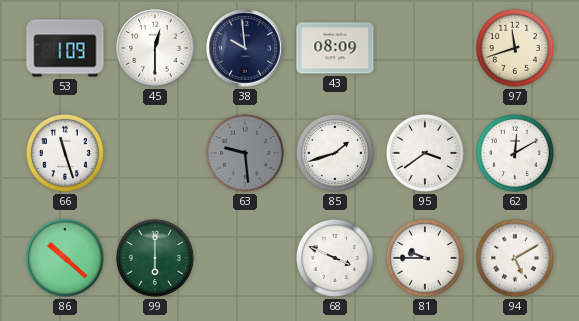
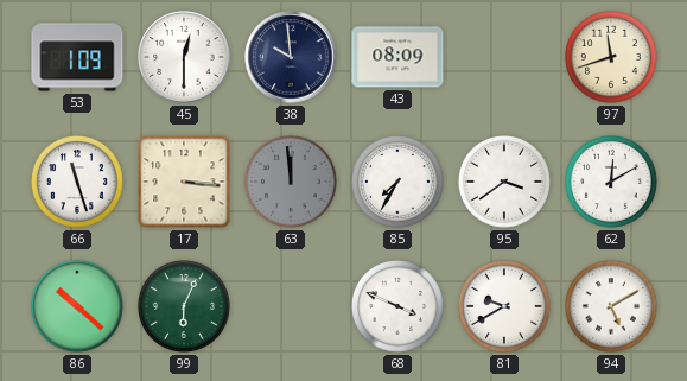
17: none -> 3:16 (184, 182)
63: 9:29 -> 11:59 (291, 182)
85: 1:42 -> 7:35 (397, 182)
99: 6:00 -> 6:04 (184, 306)
81: 9:45 -> 9:40 (504, 306)
